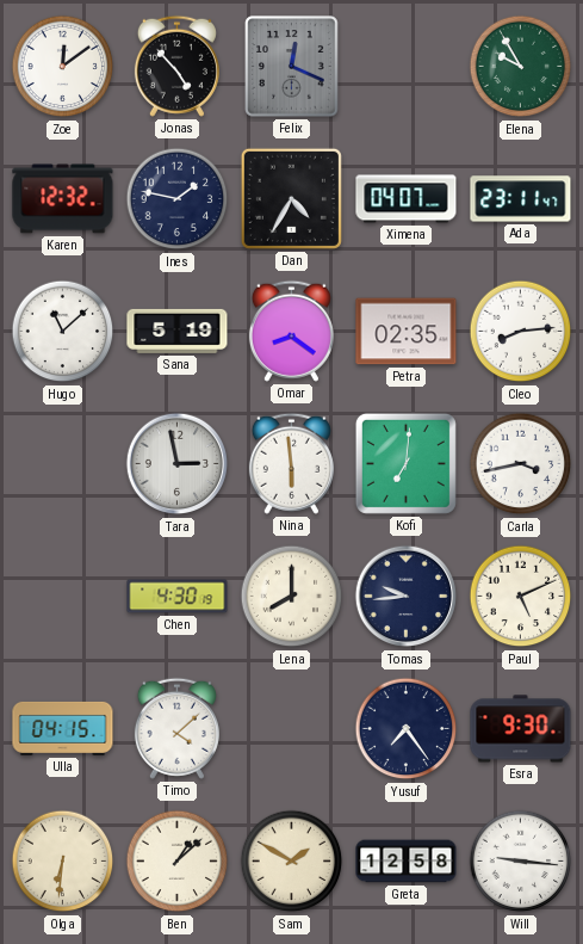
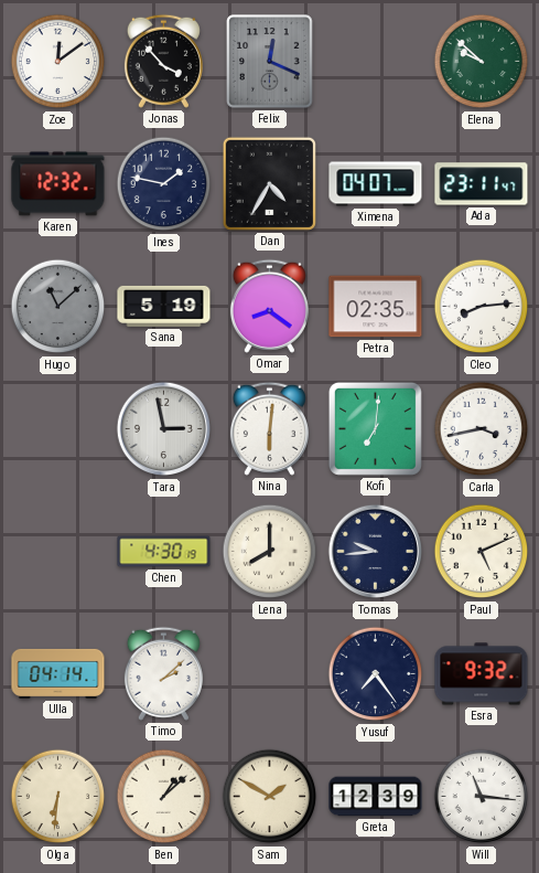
Jonas: 4:53 -> 3:53 (163, 61)
Elena: 9:55 -> 9:52 (482, 62)
Hugo dial: white -> grey (58, 307)
Nina: 5:59 -> 6:01 (269, 428)
Ulla: 04:15 -> 04:14 (58, 673)
Timo: 4:08 -> 2:08 (163, 673)
Esra: 9:30 -> 9:32 (482, 674)
Greta: 12:58 -> 12:39 (376, 797)
Will: 9:16 -> 11:16 (482, 797)
